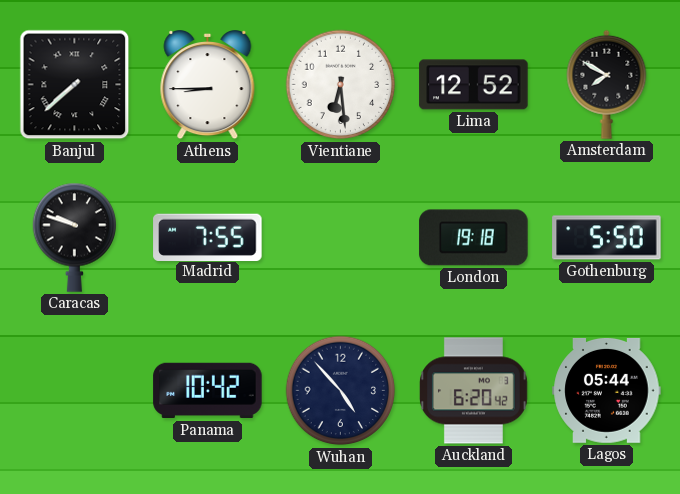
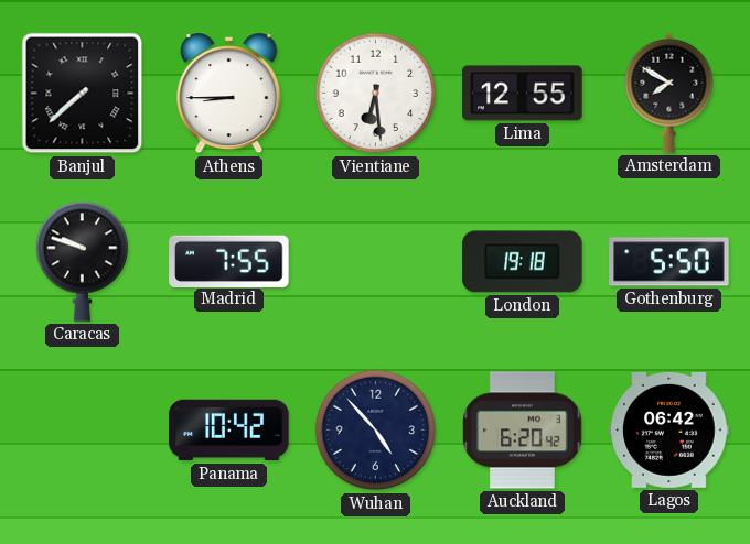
Lima: 12:52 -> 12:55 (523, 94)
Lagos: 05:44 -> 06:42 (669, 431)
